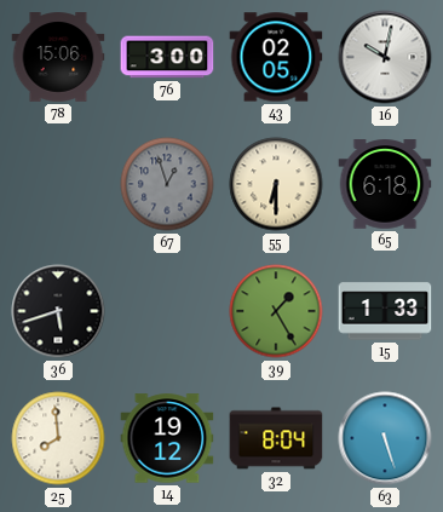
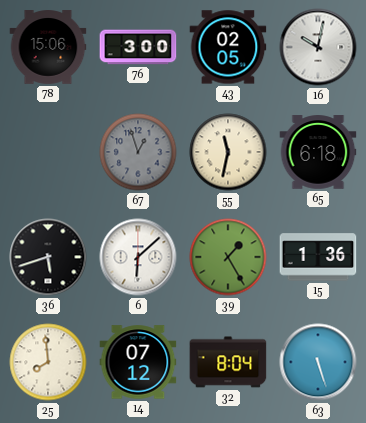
55: 6:30 -> 11:32 (228, 152)
6: none -> 6:08 (138, 257)
15: 1:33 -> 1:36 (318, 257)
14: 19:12 -> 07:12 (138, 362)
